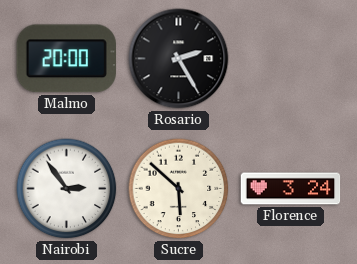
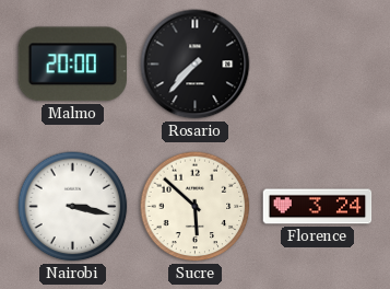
Rosario: 2:25 -> 7:37 (196, 65)
Nairobi: 2:54 -> 3:17 (73, 207)
